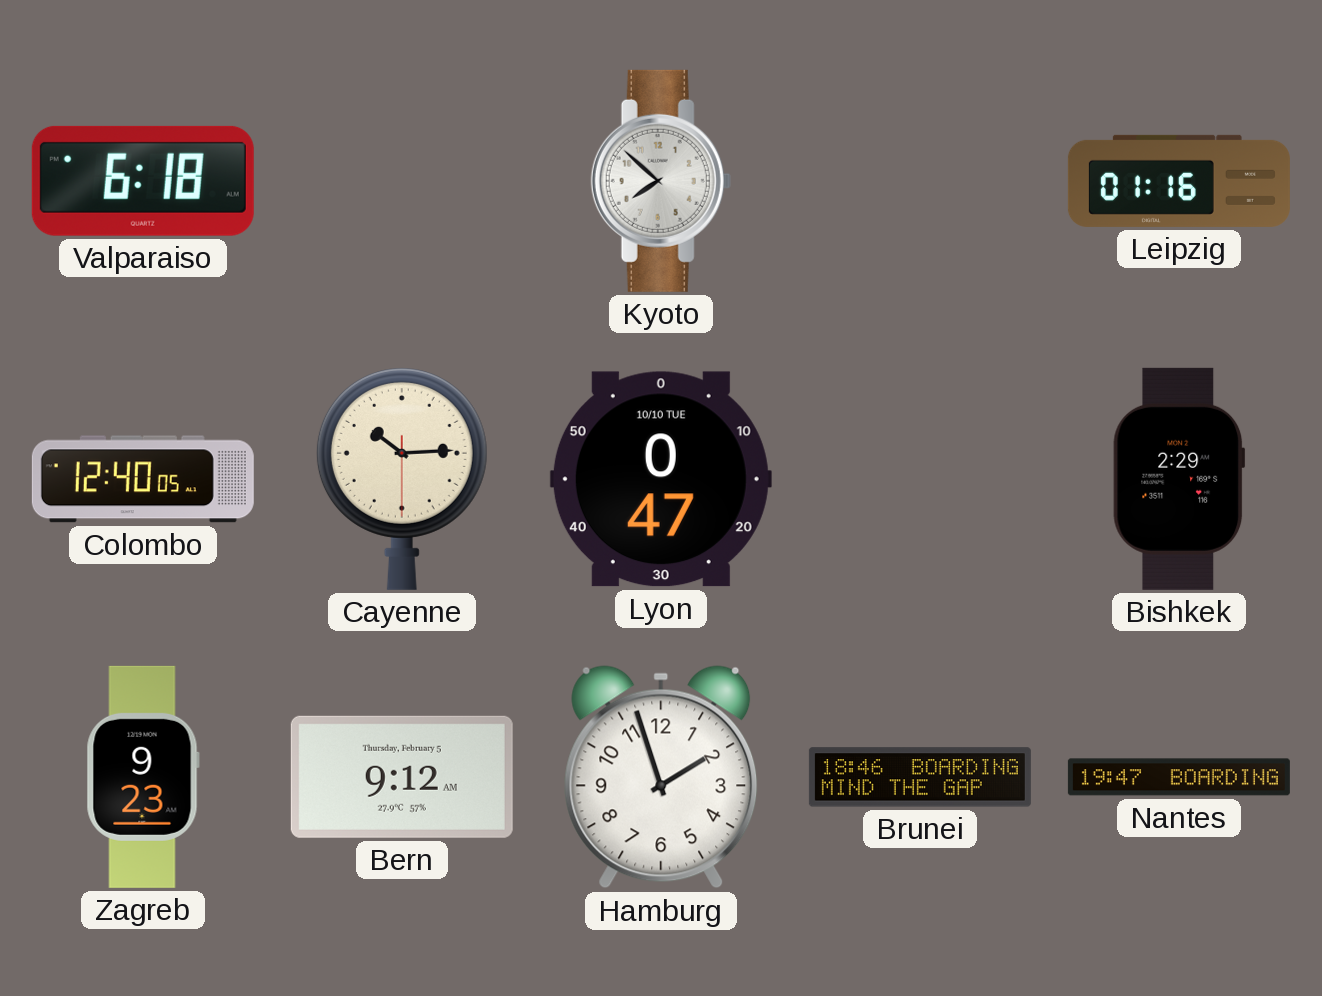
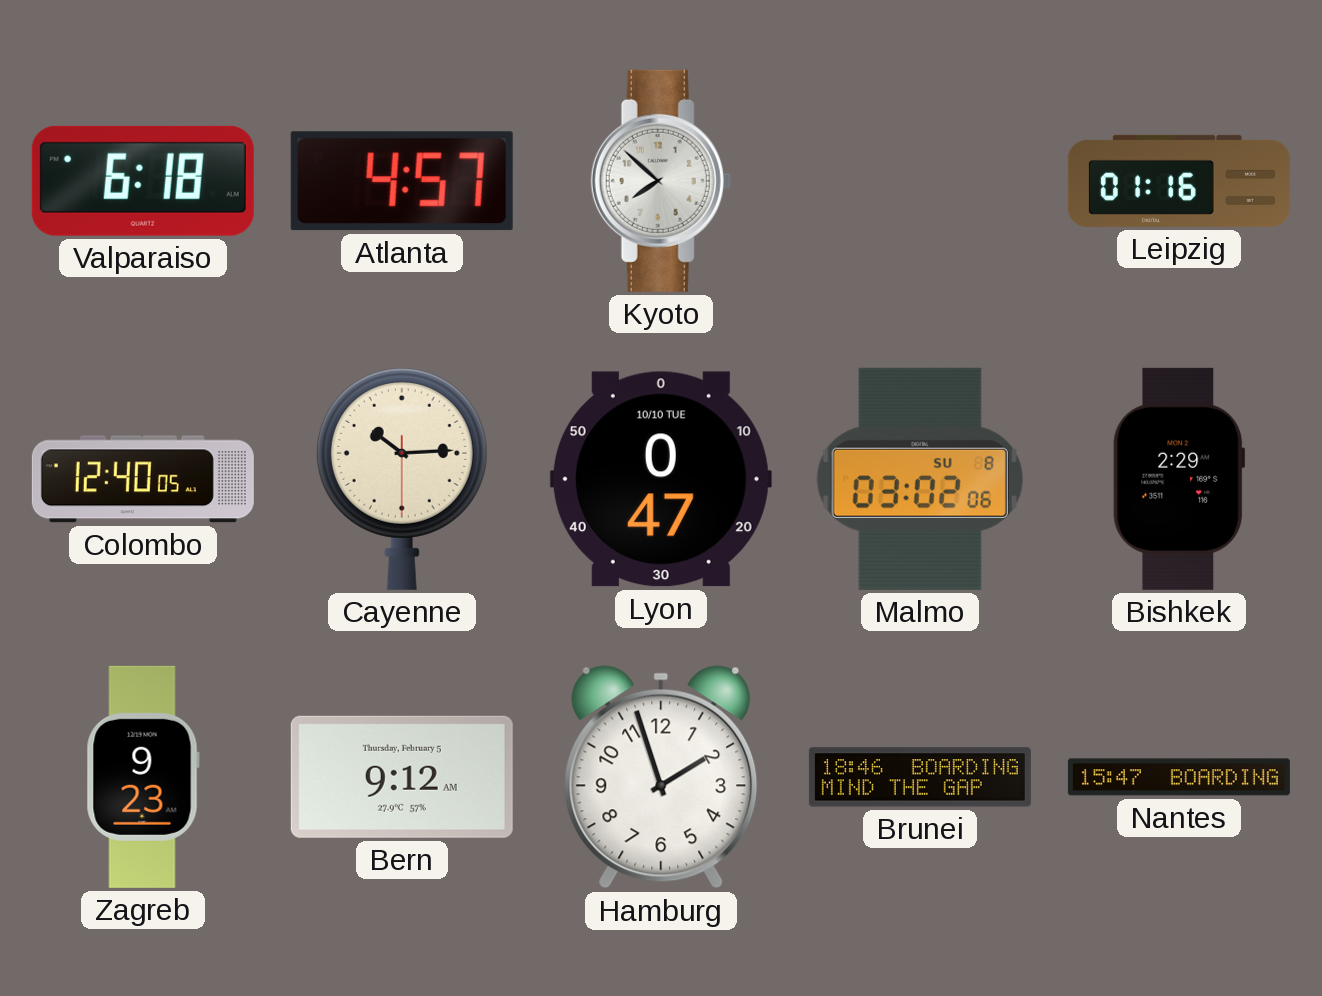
Atlanta: none -> 4:57 (402, 181)
Malmo: none -> 03:02 (920, 479)
Nantes: 19:47 -> 15:47 (1179, 777)
